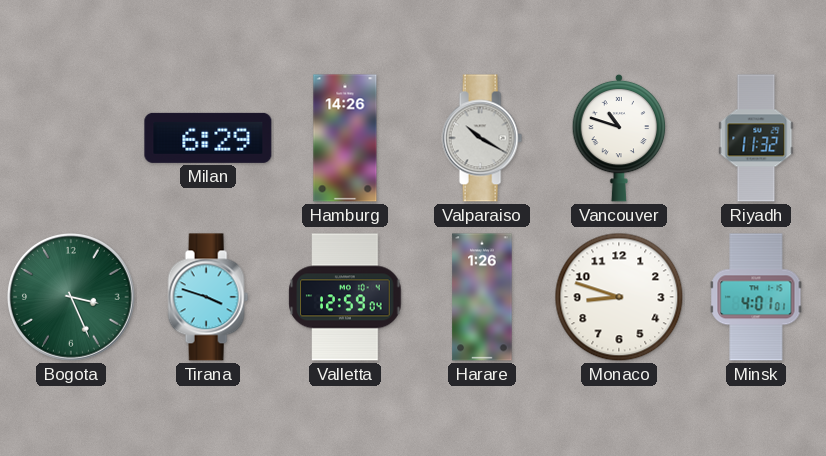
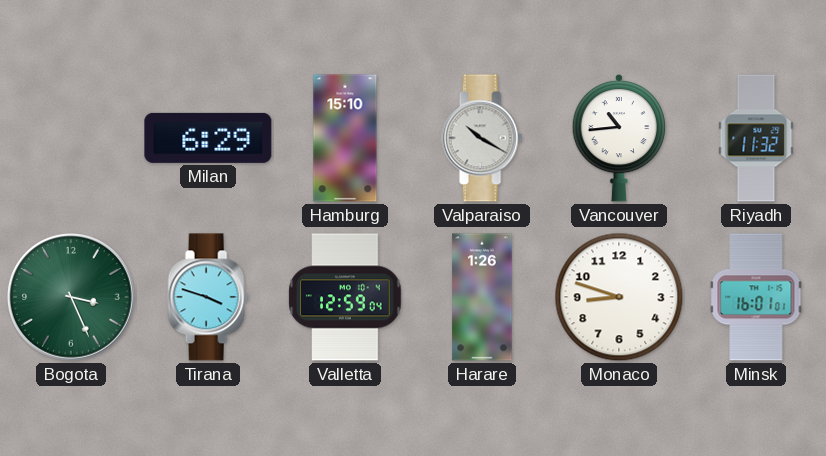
Hamburg: 14:26 -> 15:10 (345, 138)
Vancouver: 10:48 -> 10:44 (619, 138)
Minsk: 4:01 -> 16:01 (756, 297)
